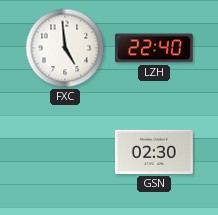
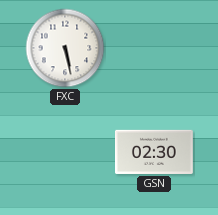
FXC: 4:59 -> 5:28 (65, 48)
LZH: 22:40 -> none (154, 48)
